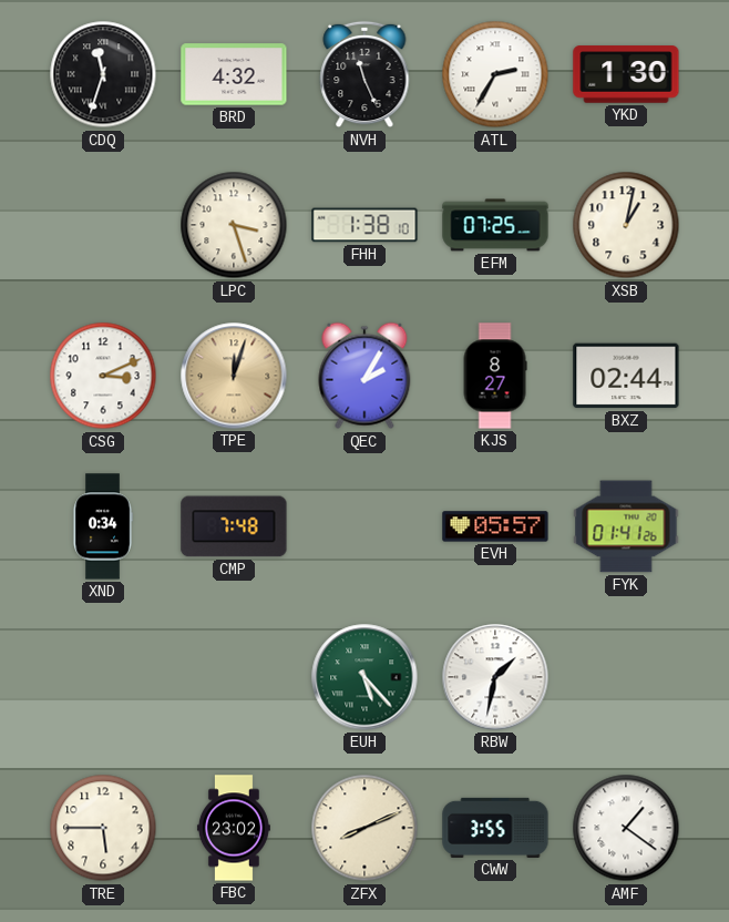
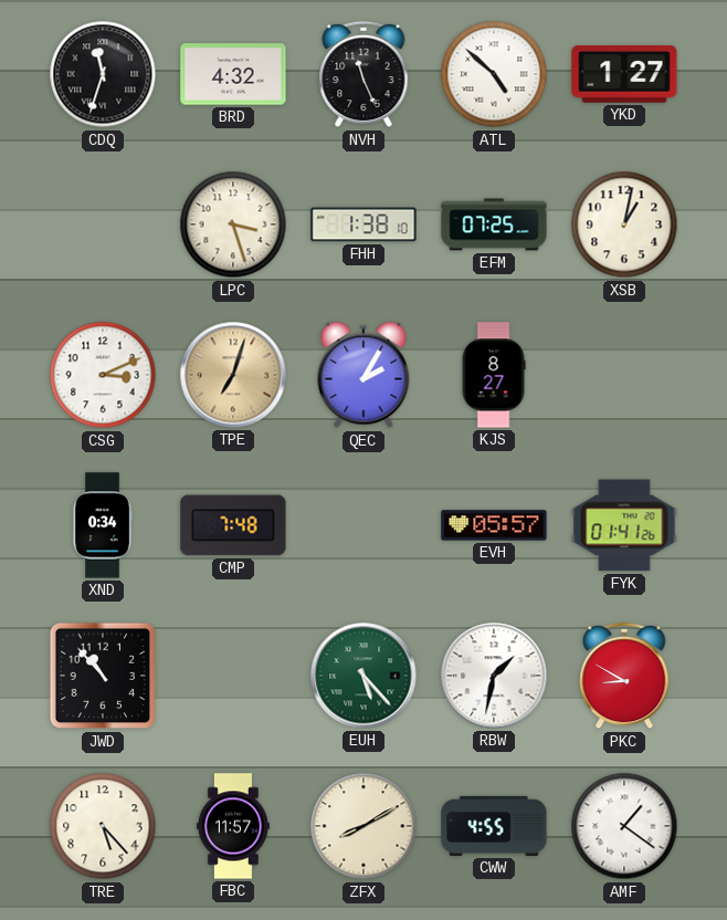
ATL: 2:35 -> 4:52 (494, 74)
YKD: 1:30 -> 1:27 (624, 74)
TPE: 12:03 -> 7:03 (233, 375)
BXZ: 02:44 -> none (626, 376)
JWD: none -> 10:53 (103, 676)
PKC: none -> 8:50 (624, 676)
TRE: 5:45 -> 5:23 (103, 826)
FBC: 23:02 -> 11:57 (233, 826)
ZFX: 8:11 -> 8:10 (363, 826)
CWW: 3:55 -> 4:55 (494, 826)
